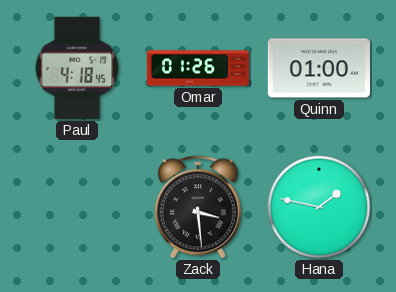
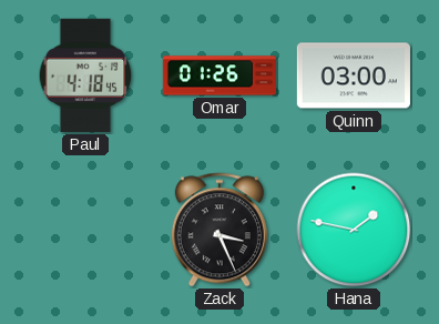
Quinn: 01:00 -> 03:00 (354, 75)
Zack: 3:29 -> 3:26 (219, 230)
